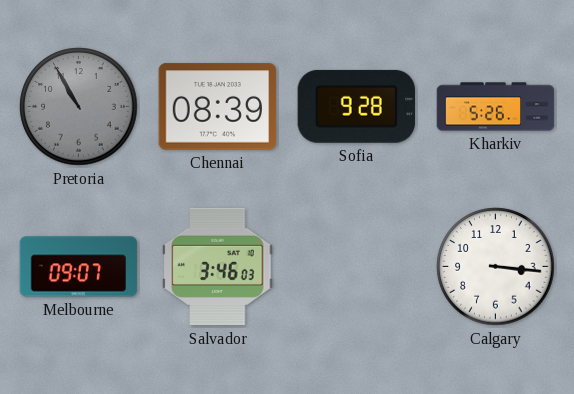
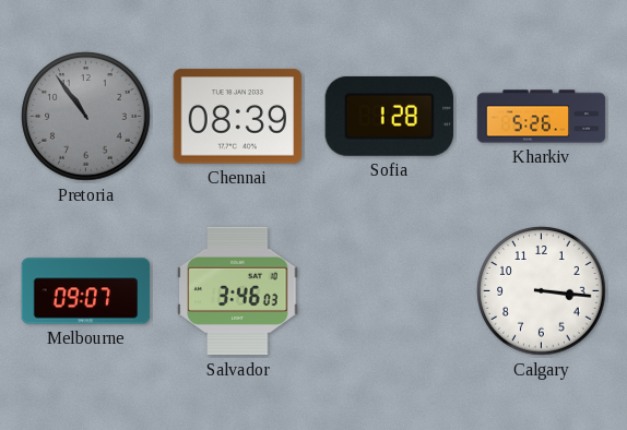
Pretoria: 10:55 -> 10:54 (86, 117)
Sofia: 9:28 -> 1:28 (389, 116)
